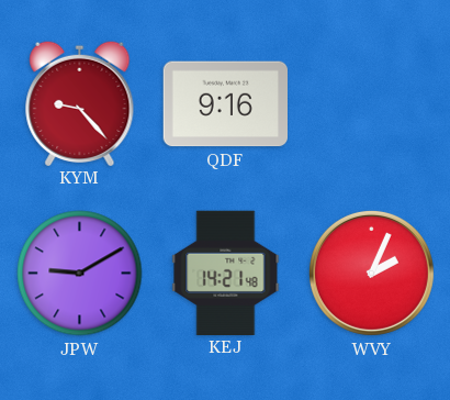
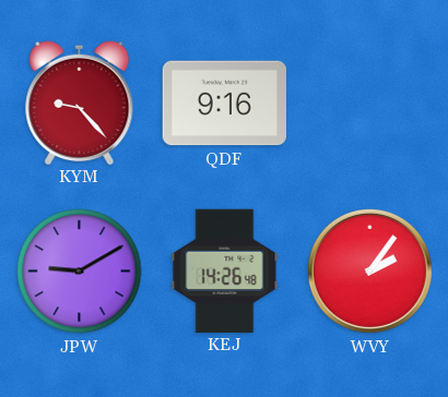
KEJ: 14:21 -> 14:26 (225, 270)
WVY: 2:04 -> 2:06 (369, 270)
